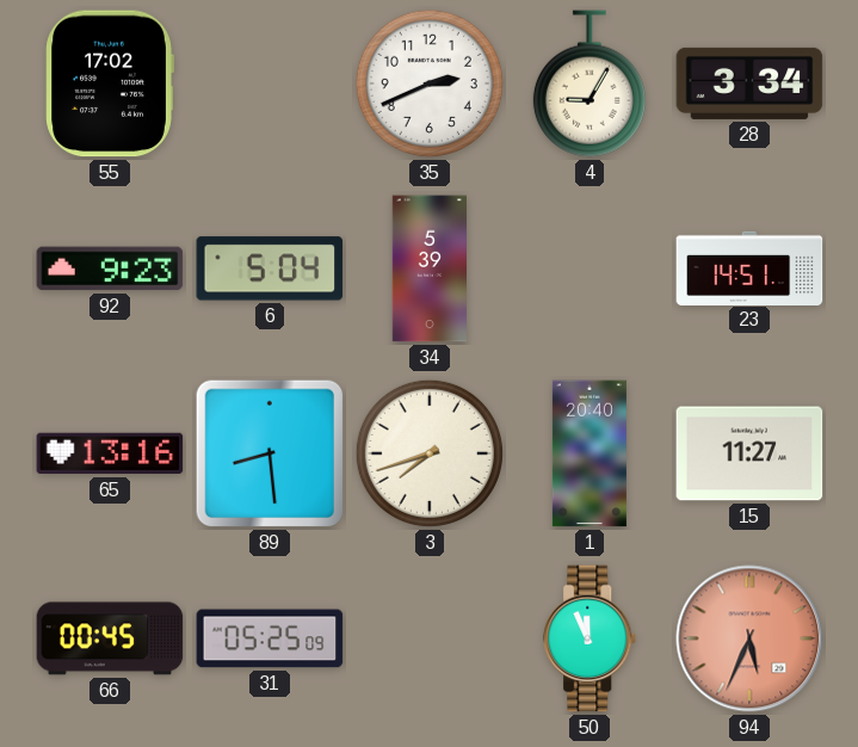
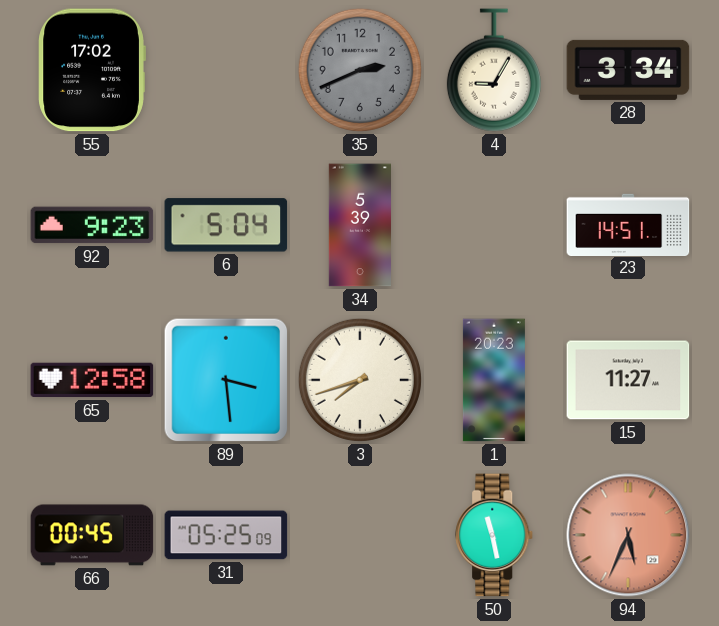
35 dial: white -> grey (360, 70)
65: 13:16 -> 12:58 (92, 380)
89: 8:29 -> 3:29 (226, 380)
1: 20:40 -> 20:23 (494, 380)
50: 11:56 -> 11:28 (495, 535)
